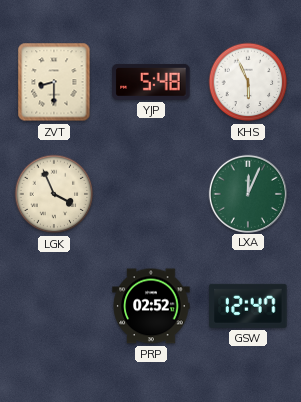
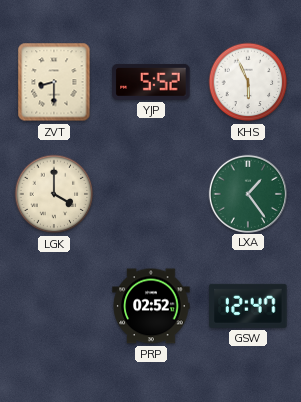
YJP: 5:48 -> 5:52 (151, 82)
LGK: 3:56 -> 4:00 (54, 194)
LXA: 12:04 -> 1:24 (247, 193)
